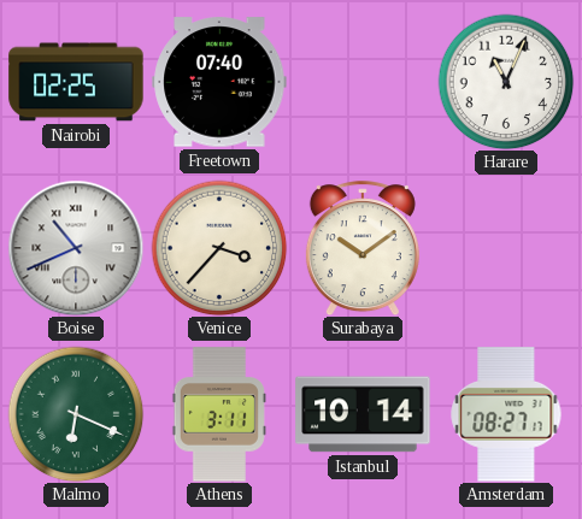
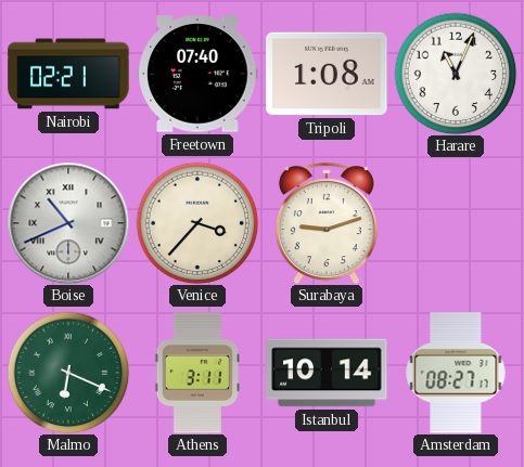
Nairobi: 02:25 -> 02:21 (68, 74)
Tripoli: none -> 1:08 (327, 74)
Surabaya: 10:09 -> 9:12 (327, 223)
